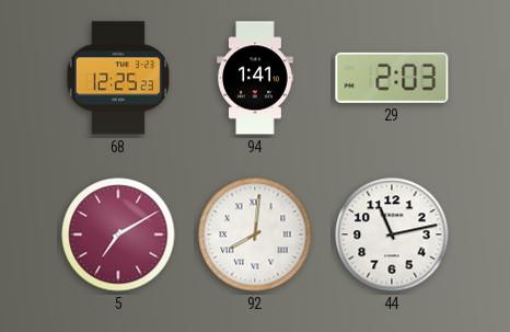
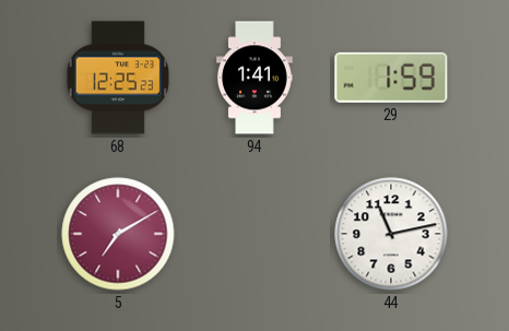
29: 2:03 -> 1:59 (391, 78)
92: 8:01 -> none (255, 234)
